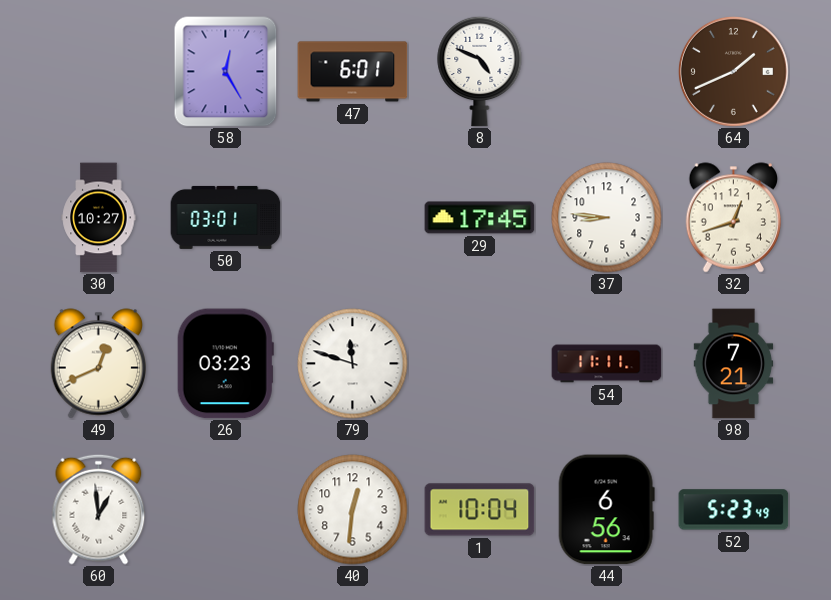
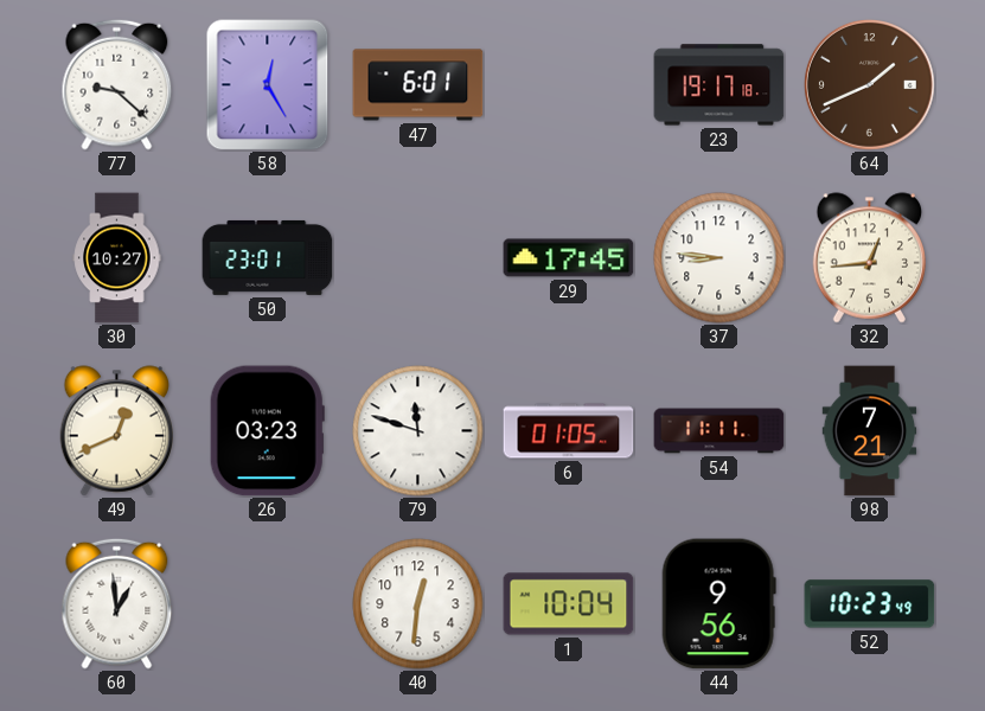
77: none -> 9:22 (117, 84)
8: 4:49 -> none (480, 71)
23: none -> 19:17 (719, 85)
50: 03:01 -> 23:01 (268, 257)
32: 12:42 -> 12:44 (869, 258)
6: none -> 01:05 (569, 431)
44: 6:56 -> 9:56 (718, 604)
52: 5:23 -> 10:23 (870, 604)
